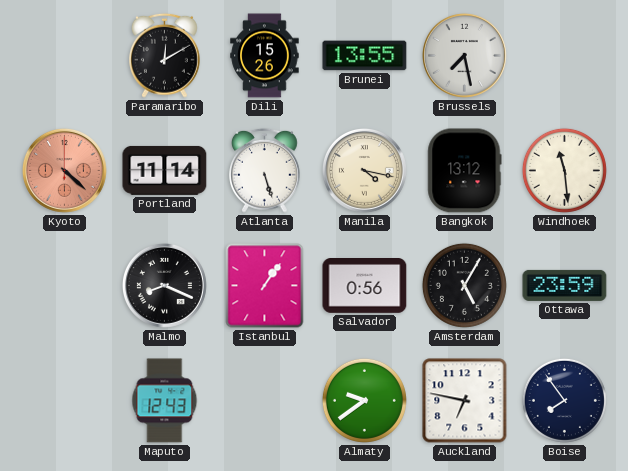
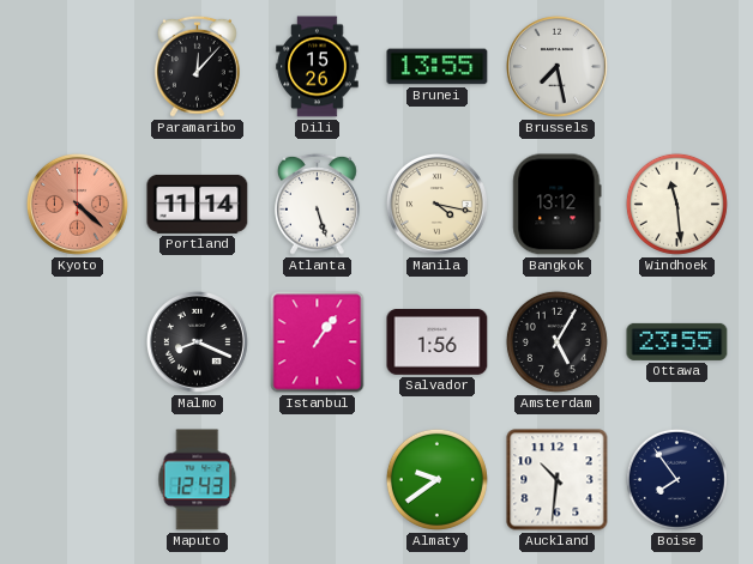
Paramaribo: 12:10 -> 12:07 (198, 66)
Salvador: 0:56 -> 1:56 (438, 342)
Ottawa: 23:59 -> 23:55 (677, 341)
Auckland: 6:47 -> 10:31 (558, 480)
